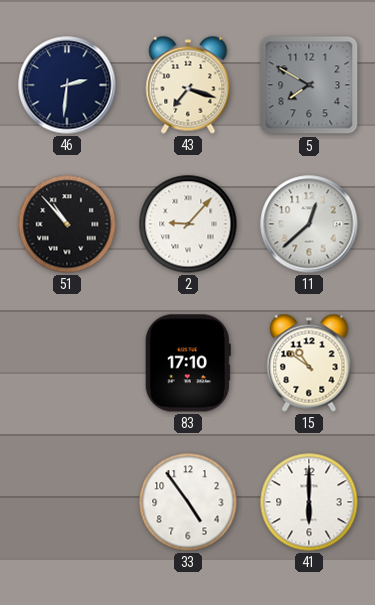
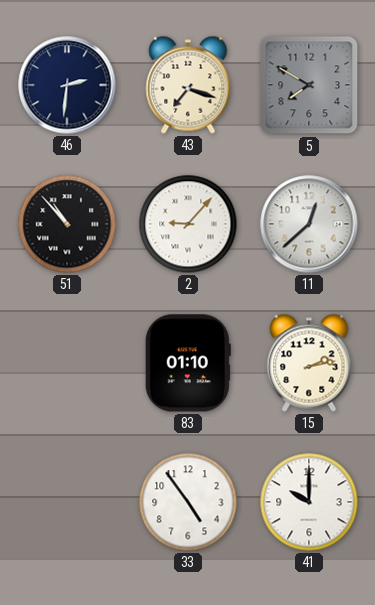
83: 17:10 -> 01:10 (188, 363)
15: 10:51 -> 2:13 (309, 363)
41: 6:00 -> 10:00 (309, 502)
